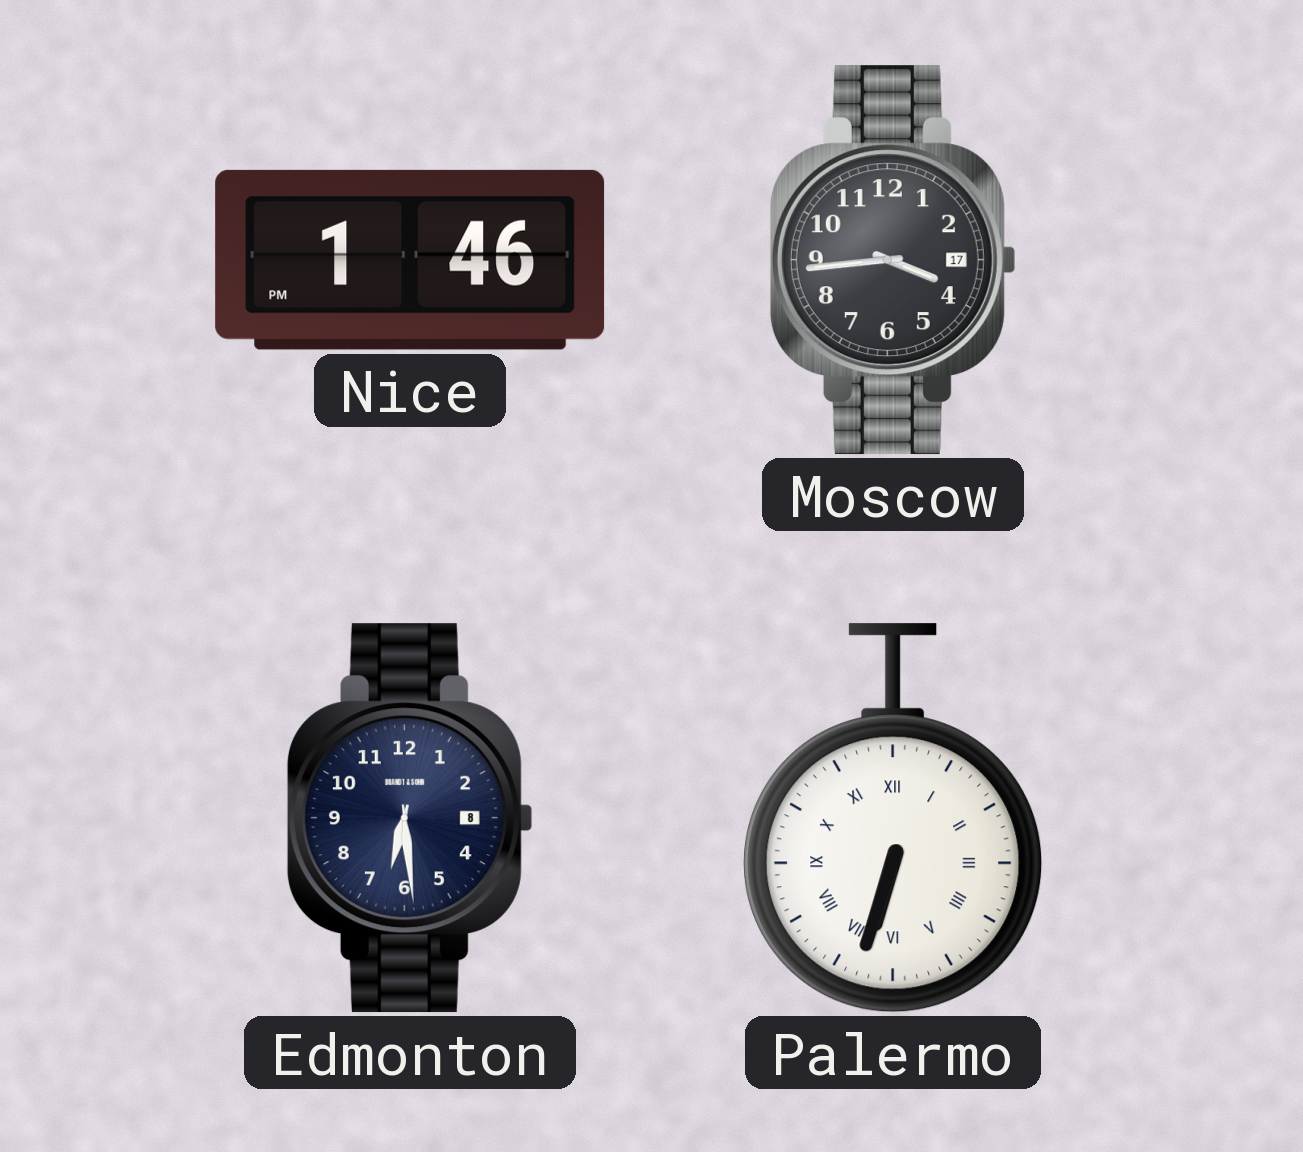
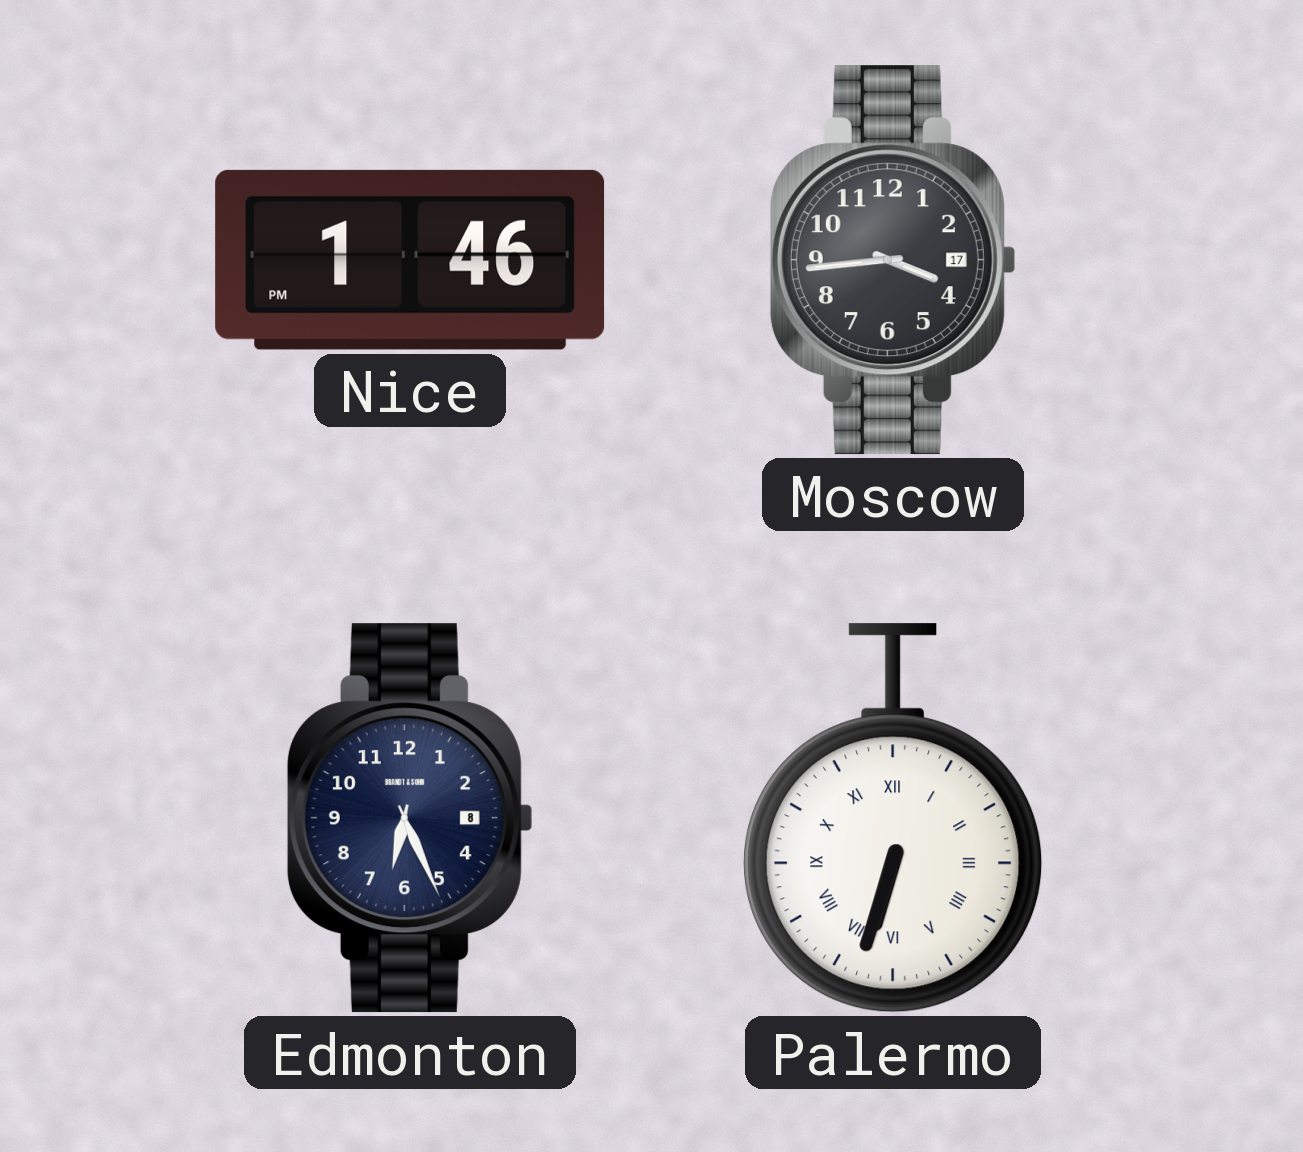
Edmonton: 6:29 -> 6:26 (410, 818)
